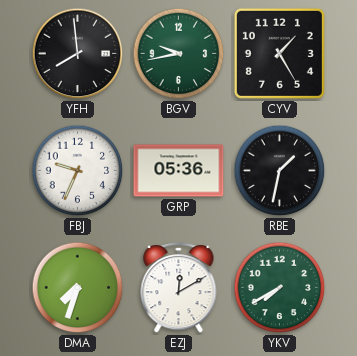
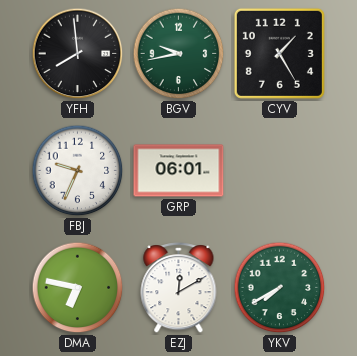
GRP: 05:36 -> 06:01 (179, 171)
RBE: 1:32 -> none (280, 171)
DMA: 7:33 -> 6:47 (78, 288)
